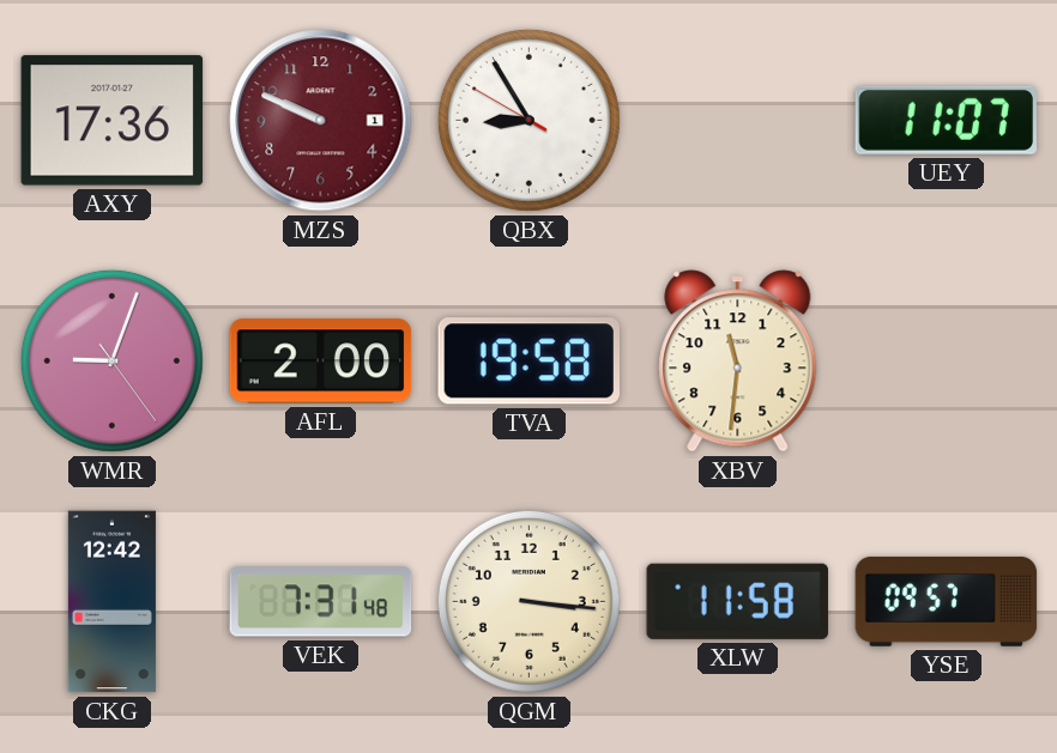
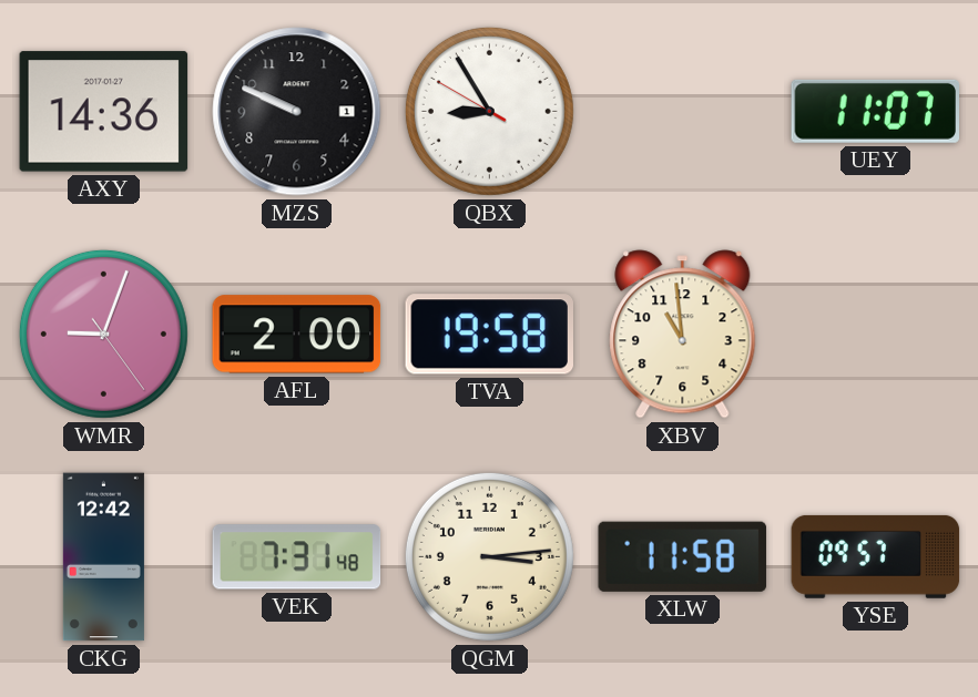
AXY: 17:36 -> 14:36 (104, 112)
MZS dial: burgundy -> black (297, 112)
XBV: 11:31 -> 10:59 (683, 335)
QGM: 3:16 -> 3:14 (489, 556)
